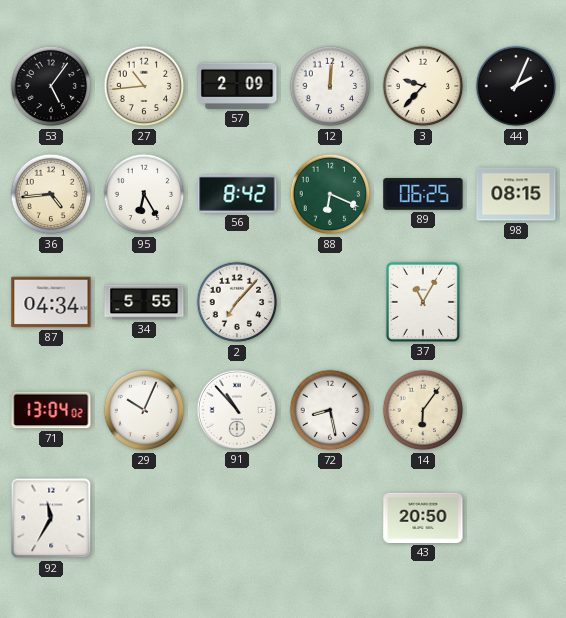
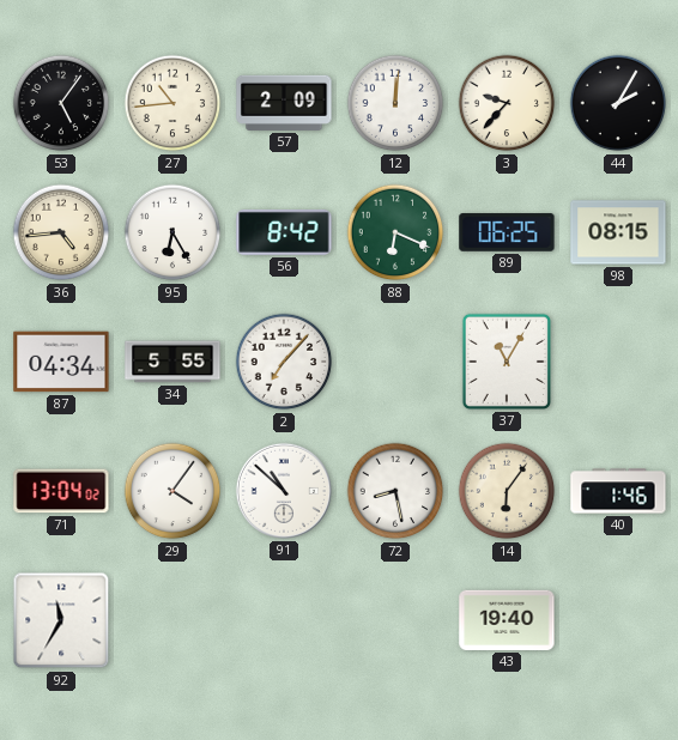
44: 2:04 -> 2:05 (618, 103)
29: 10:04 -> 4:06 (172, 491)
91: 10:53 -> 10:52 (284, 491)
40: none -> 1:46 (618, 491)
43: 20:50 -> 19:40 (507, 620)
